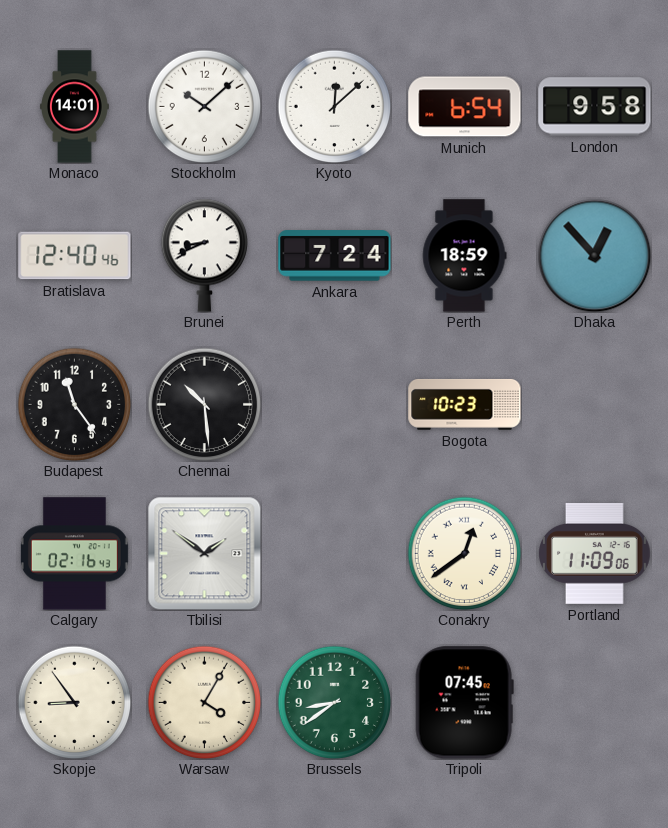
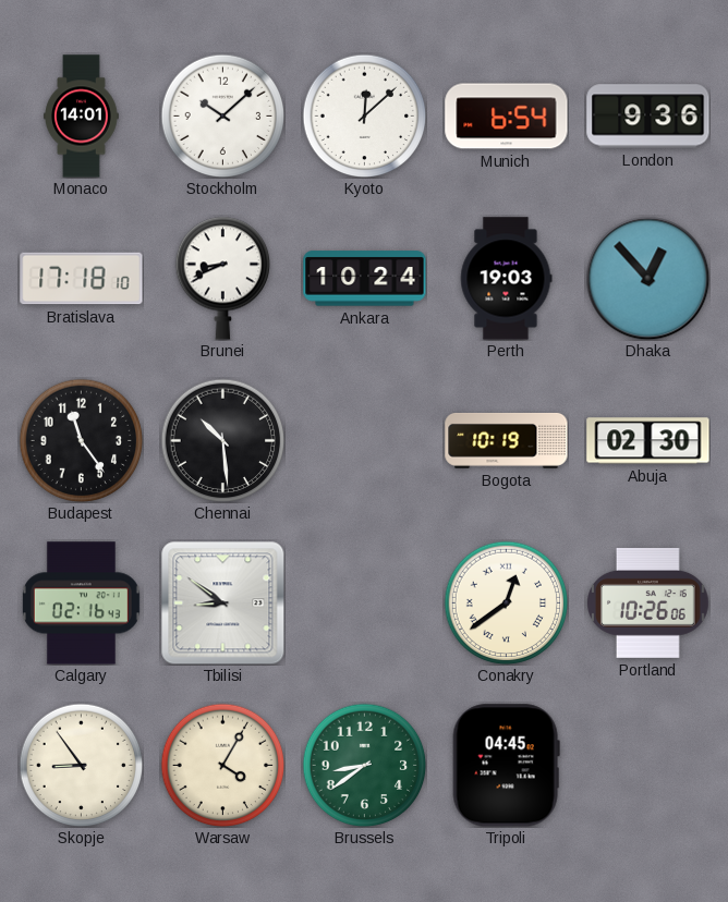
London: 9:58 -> 9:36 (648, 117)
Bratislava: 12:40 -> 17:18 (82, 279)
Ankara: 7:24 -> 10:24 (365, 279)
Perth: 18:59 -> 19:03 (506, 279)
Bogota: 10:23 -> 10:19 (507, 440)
Abuja: none -> 02:30 (648, 441)
Tbilisi: 1:51 -> 8:51 (222, 602)
Portland: 11:09 -> 10:26 (648, 602)
Tripoli: 07:45 -> 04:45 (506, 766)
